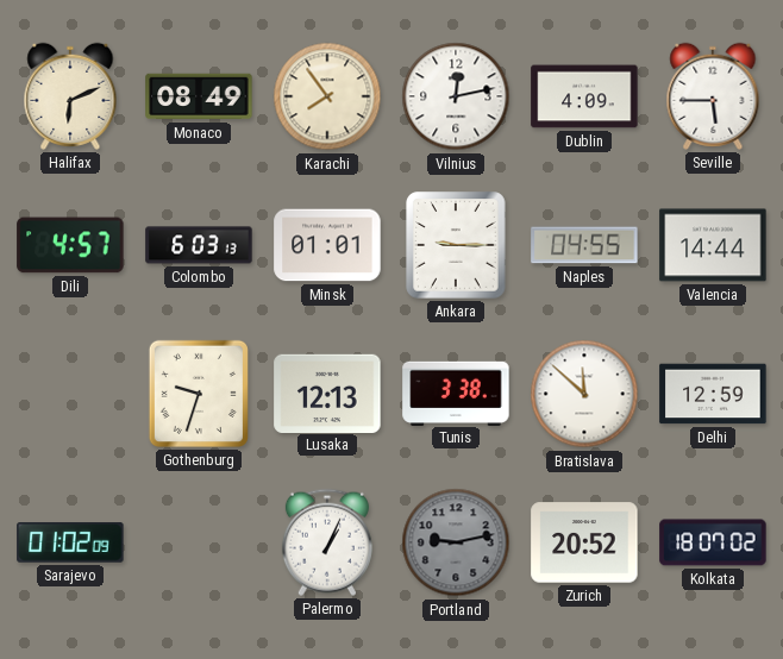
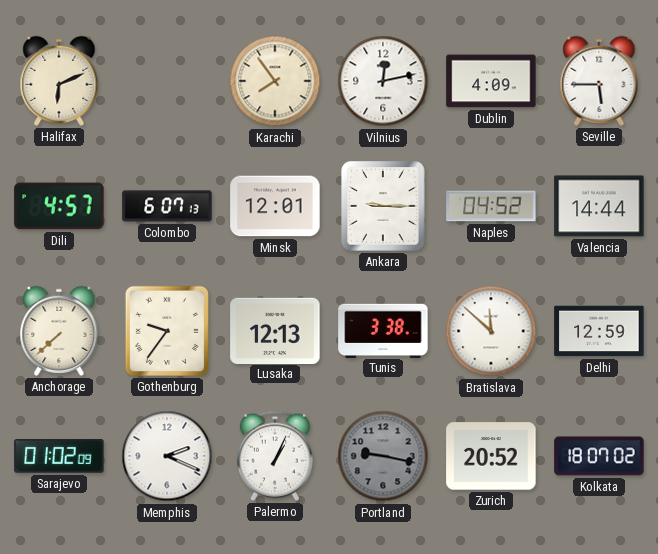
Monaco: 08:49 -> none (199, 96)
Colombo: 6:03 -> 6:07 (167, 206)
Minsk: 01:01 -> 12:01 (275, 206)
Naples: 04:55 -> 04:52 (491, 206)
Anchorage: none -> 7:38 (59, 331)
Gothenburg: 9:33 -> 9:36 (167, 331)
Memphis: none -> 2:19 (167, 456)
Portland: 9:13 -> 9:17 (383, 456)
